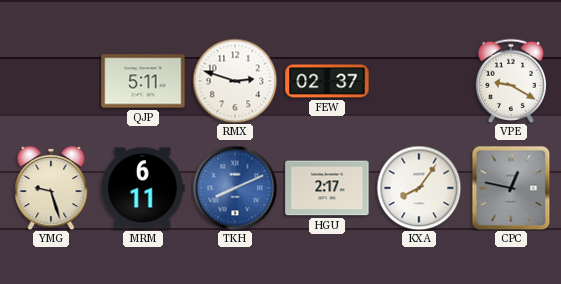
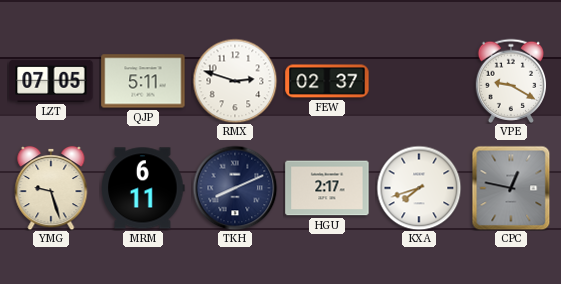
LZT: none -> 07:05 (51, 81)
TKH dial: blue -> navy (235, 188)
KXA: 8:06 -> 7:42 (419, 188)
